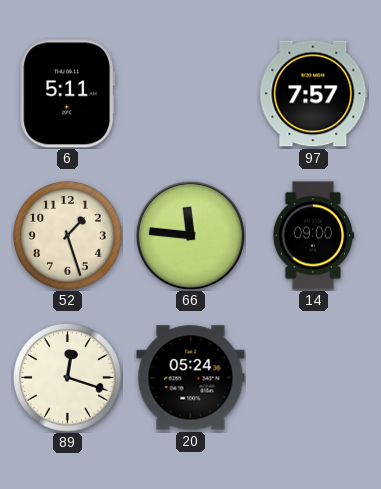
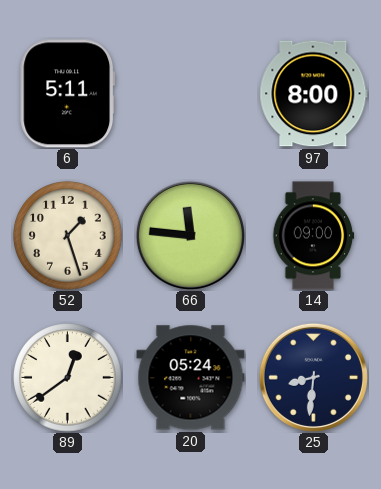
97: 7:57 -> 8:00 (314, 94)
89: 12:18 -> 12:39 (68, 378)
25: none -> 8:31 (313, 377)
